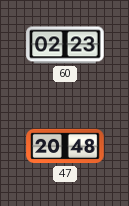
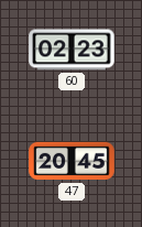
47: 20:48 -> 20:45 (72, 161)
